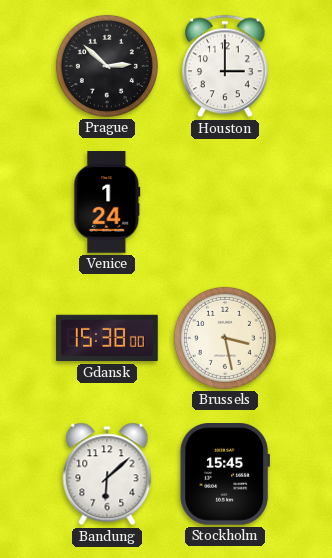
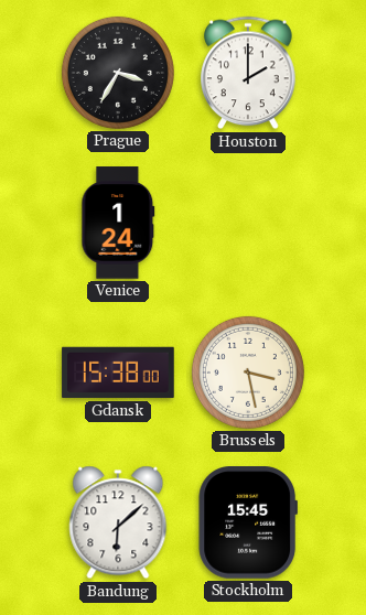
Prague: 2:52 -> 3:35 (118, 73)
Houston: 3:00 -> 2:00 (248, 73)
